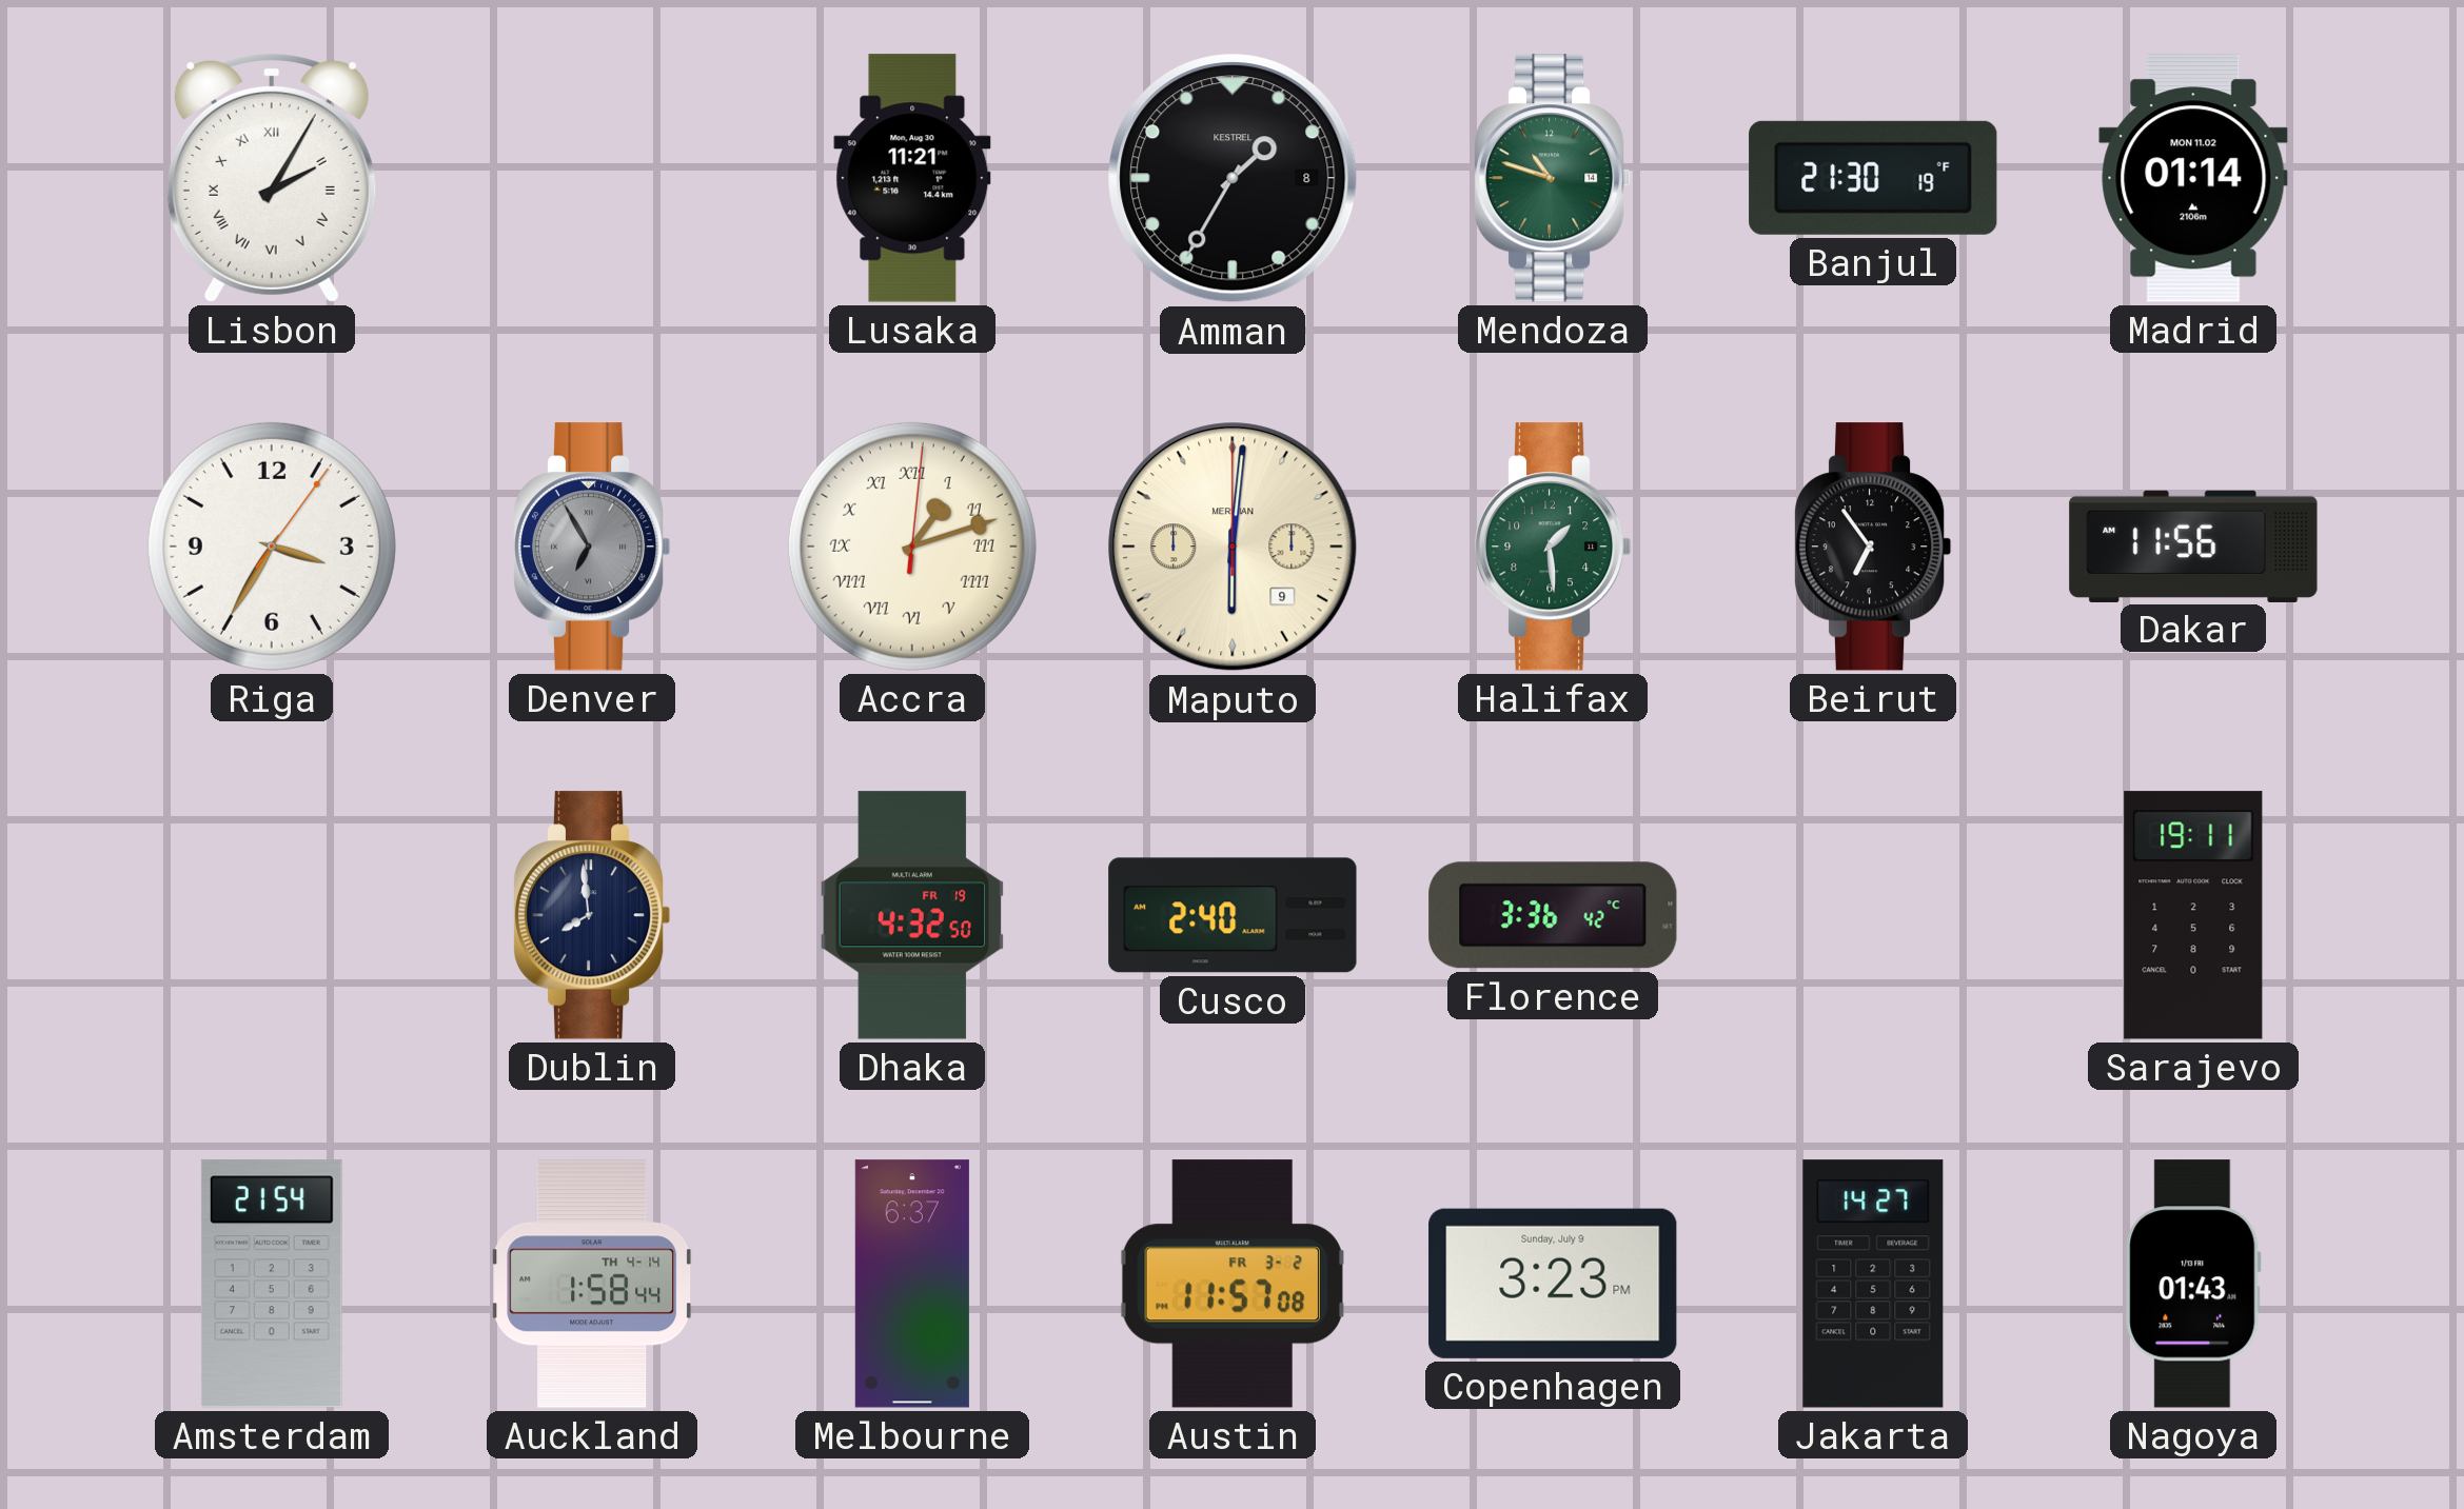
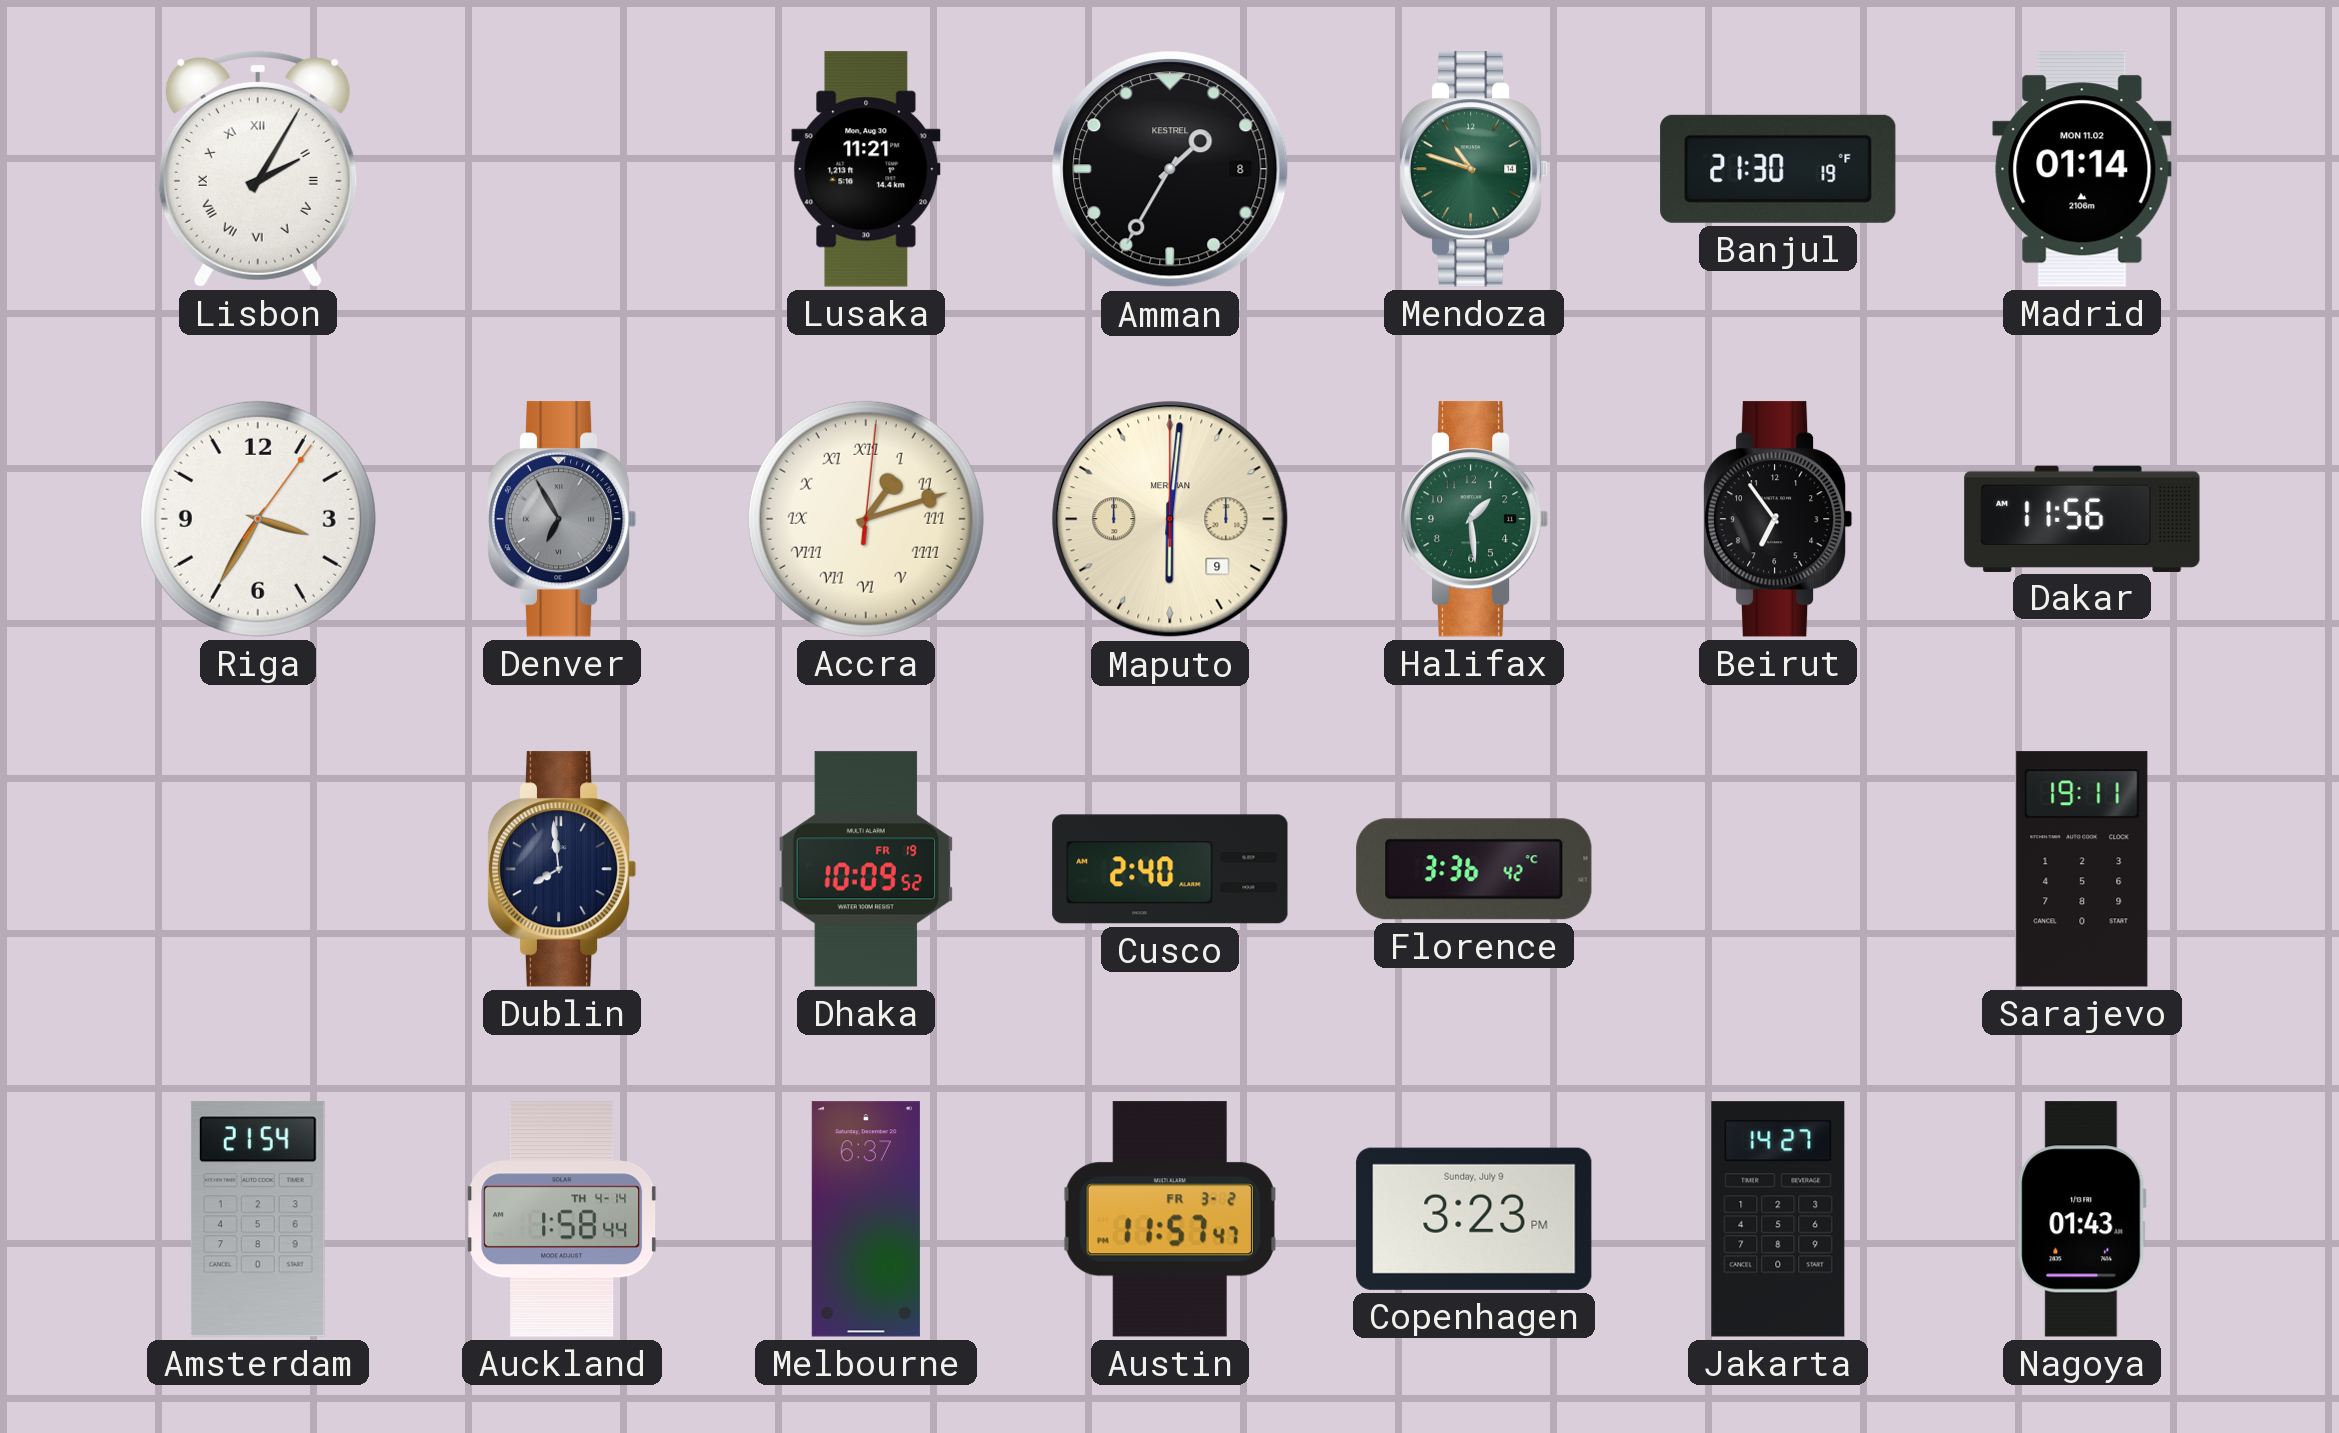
Dhaka: 4:32 -> 10:09 (865, 869)
Austin: 11:57:08 -> 11:57:47 (1170, 1219)
